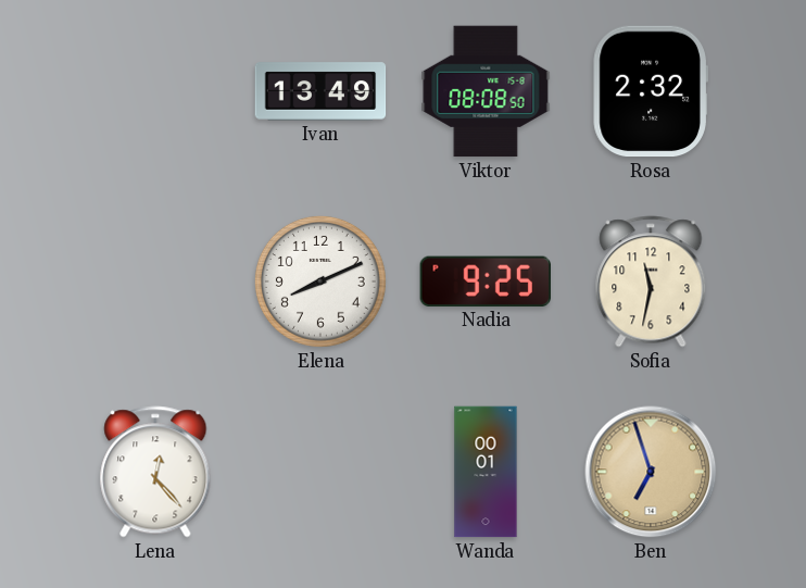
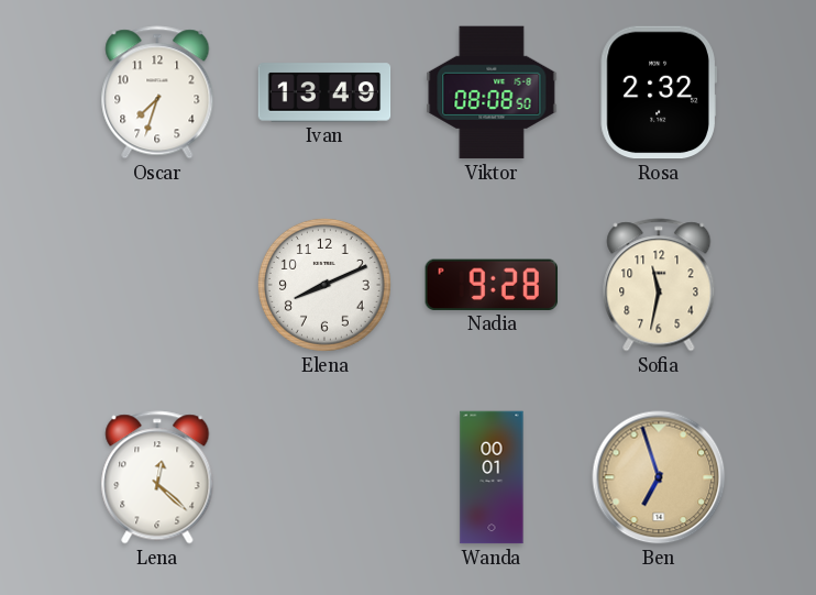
Oscar: none -> 7:33 (157, 92)
Nadia: 9:25 -> 9:28 (492, 285)
Lena: 12:23 -> 12:22 (157, 477)
